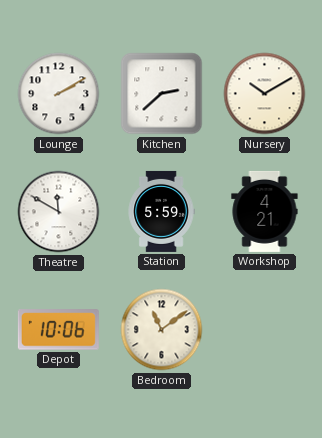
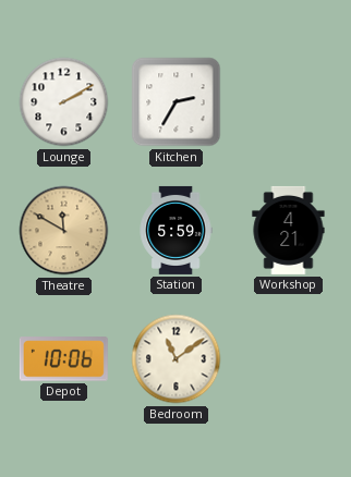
Kitchen: 2:38 -> 2:35 (177, 102)
Nursery: 10:10 -> none (265, 94)
Theatre dial: white -> champagne (64, 231)
